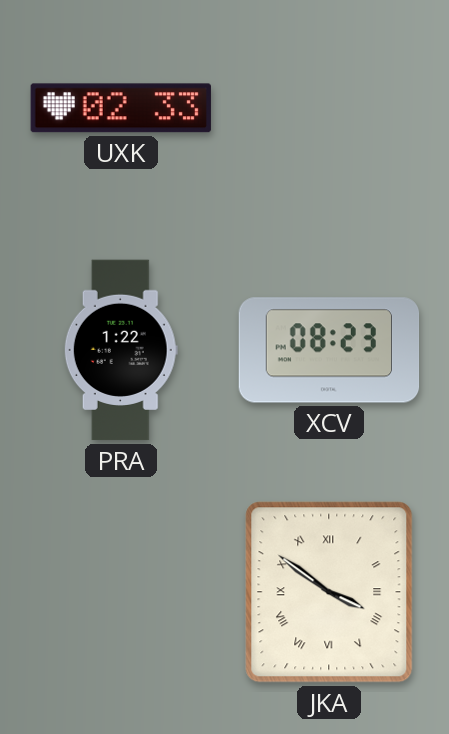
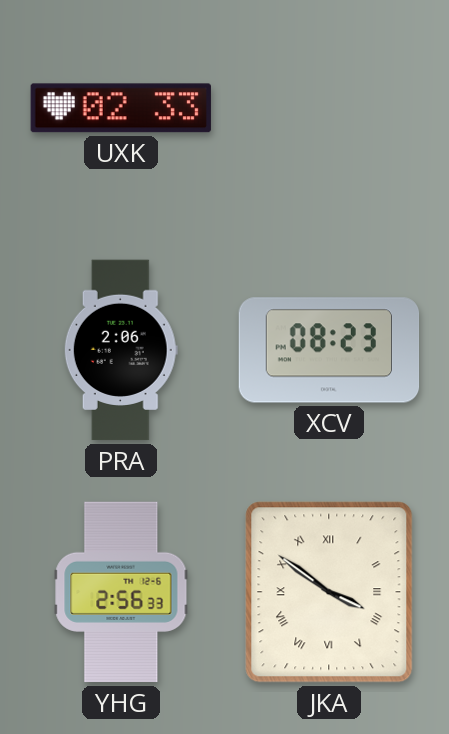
PRA: 1:22 -> 2:06 (121, 350)
YHG: none -> 2:56 (121, 592)
